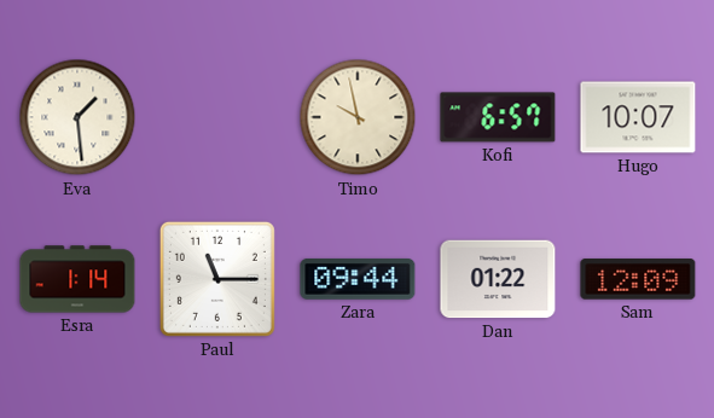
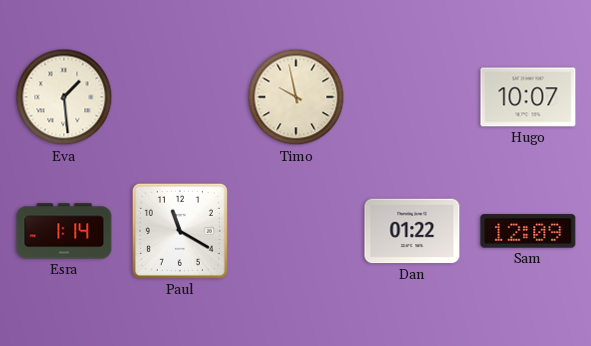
Kofi: 6:57 -> none (498, 117)
Paul: 11:15 -> 11:20 (180, 231)
Zara: 09:44 -> none (358, 279)
